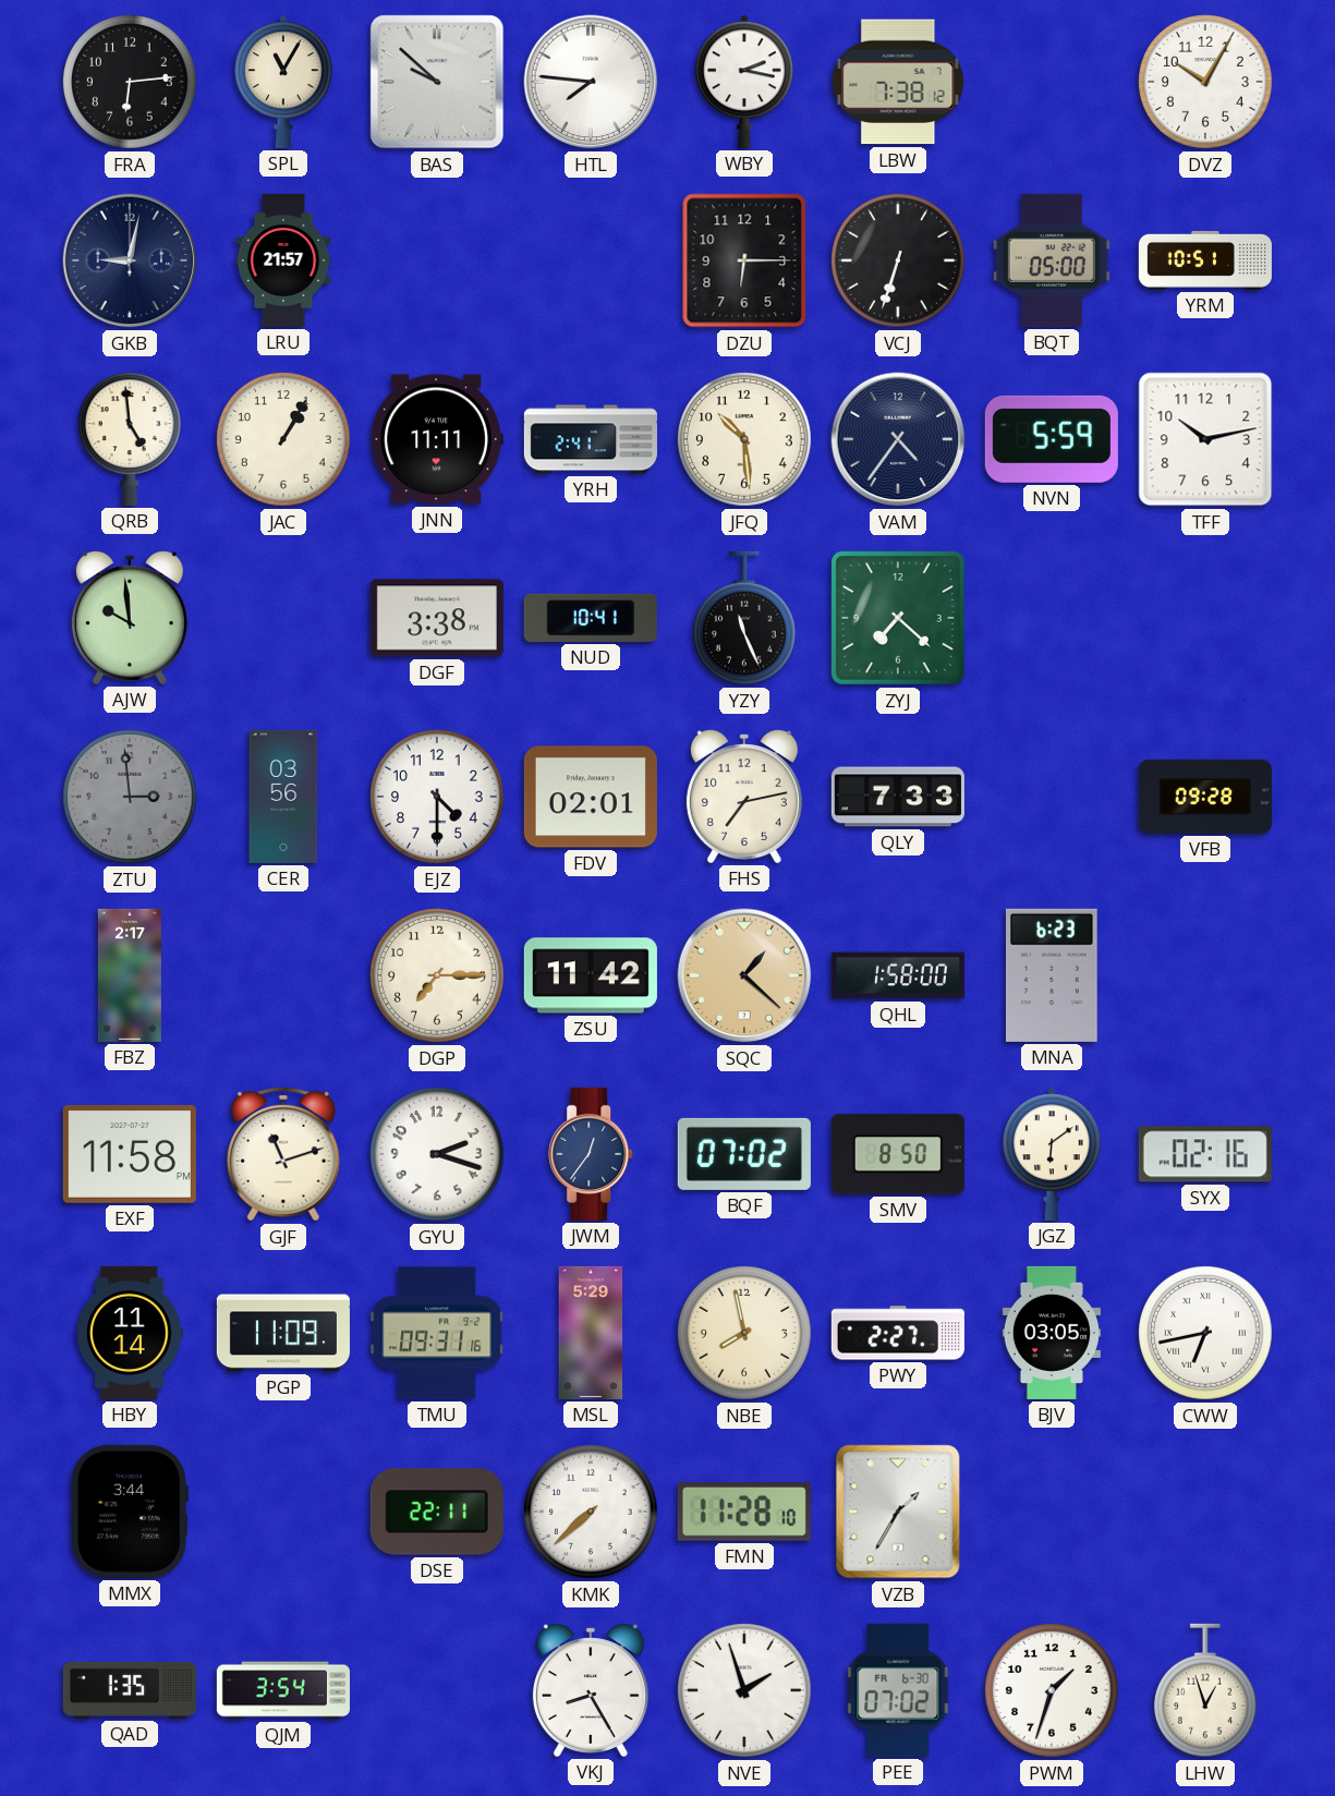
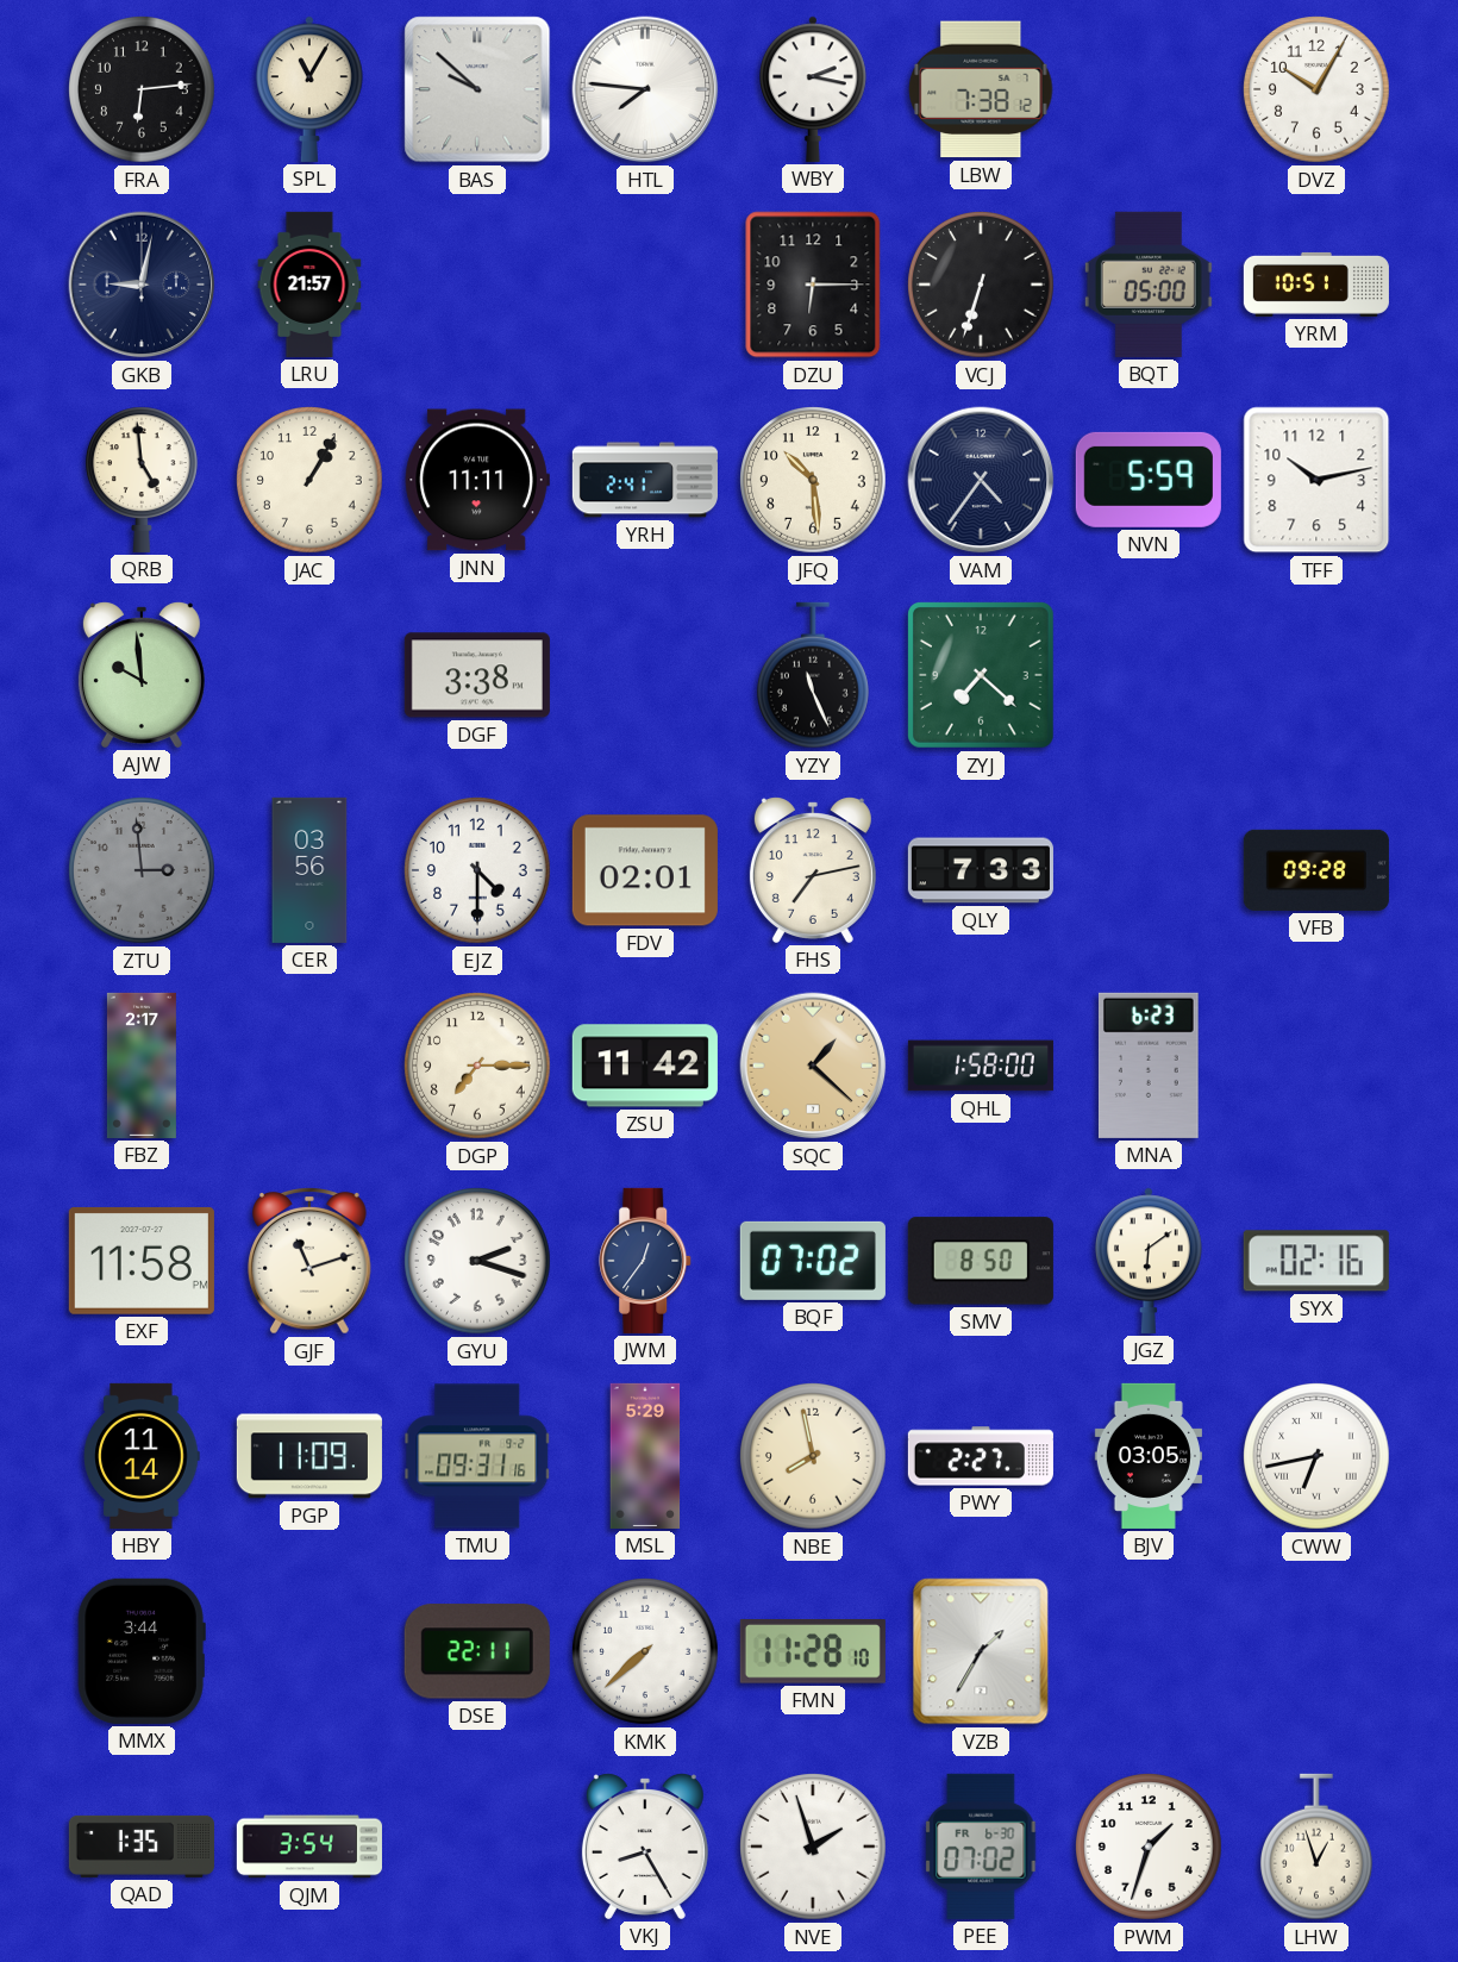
NUD: 10:41 -> none (591, 618)
